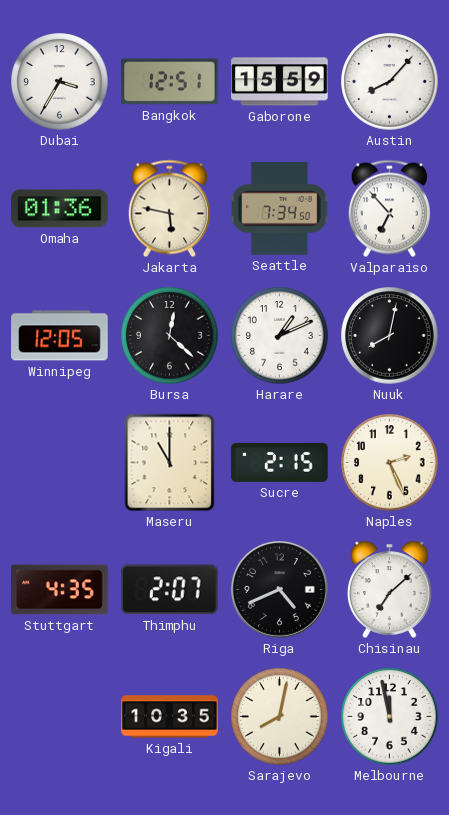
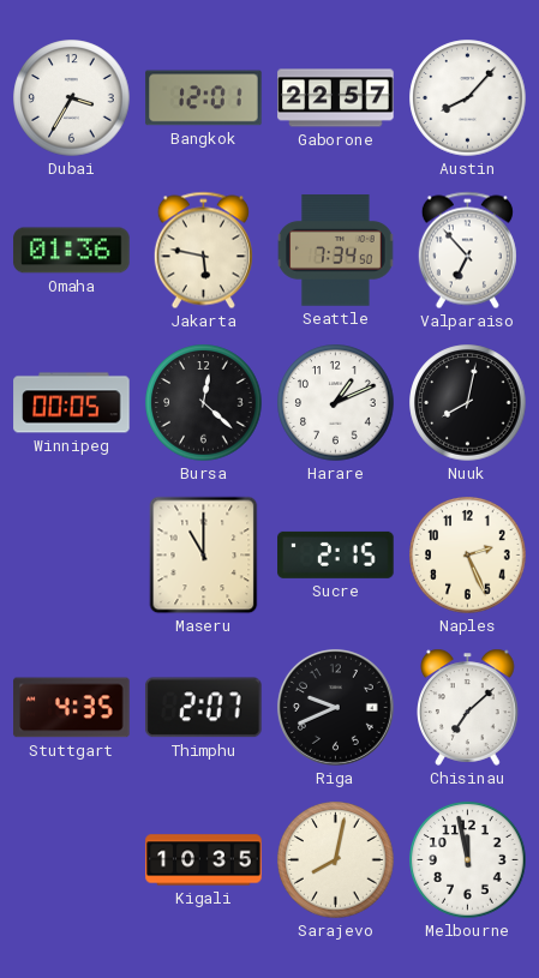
Bangkok: 12:51 -> 12:01 (204, 98)
Gaborone: 15:59 -> 22:57 (336, 98)
Winnipeg: 12:05 -> 00:05 (72, 403)
Riga: 4:41 -> 9:41 (335, 707)
